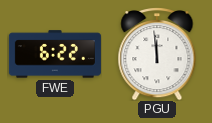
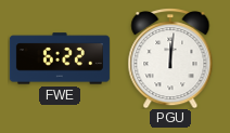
PGU: 11:59 -> 12:01 (170, 58)
